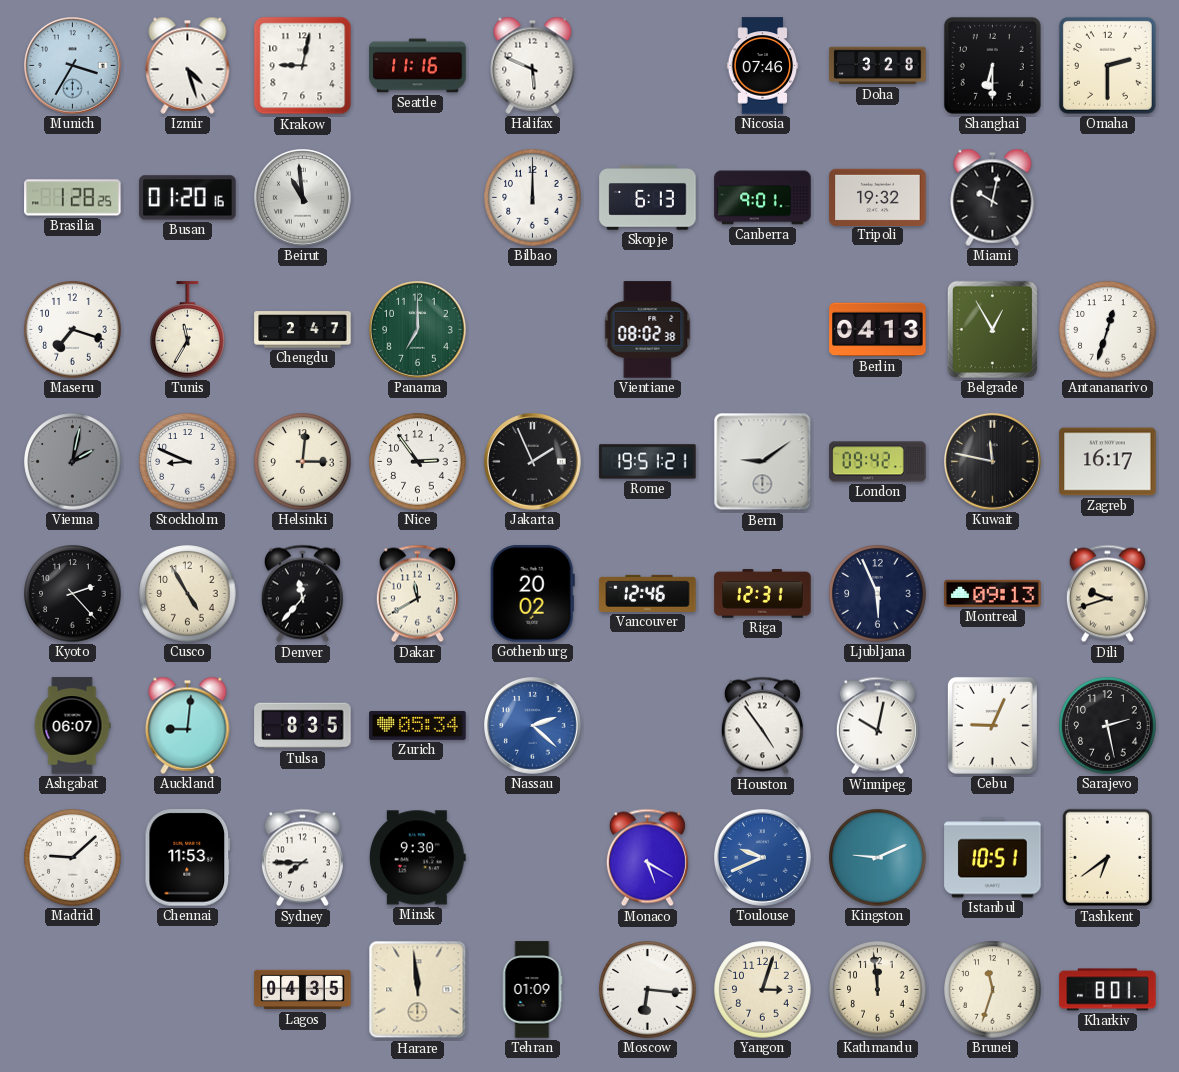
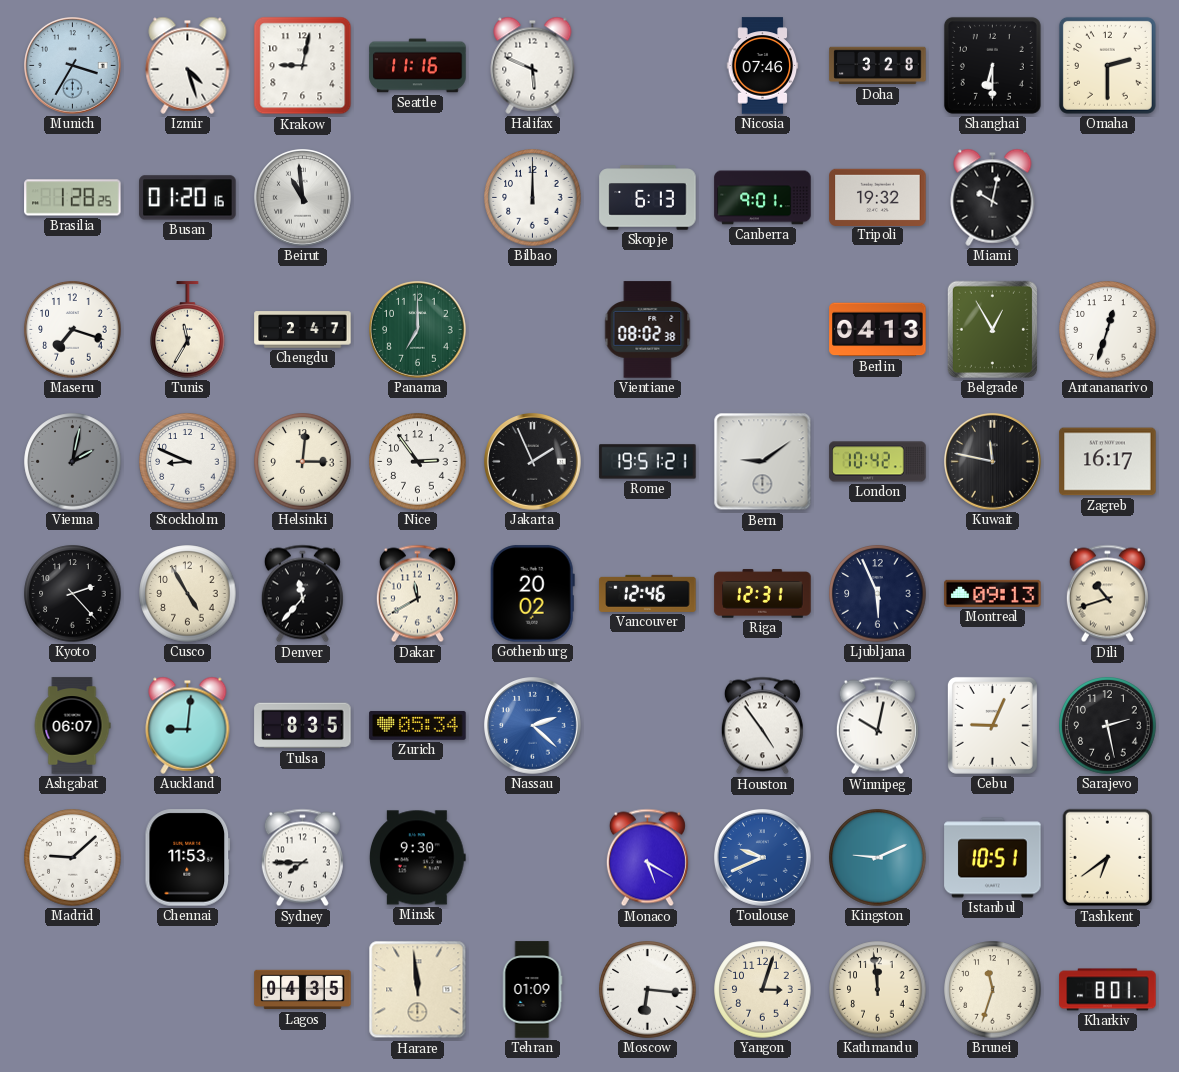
London: 09:42 -> 10:42 (878, 462)
Dili: 9:42 -> 10:42 (1107, 594)
